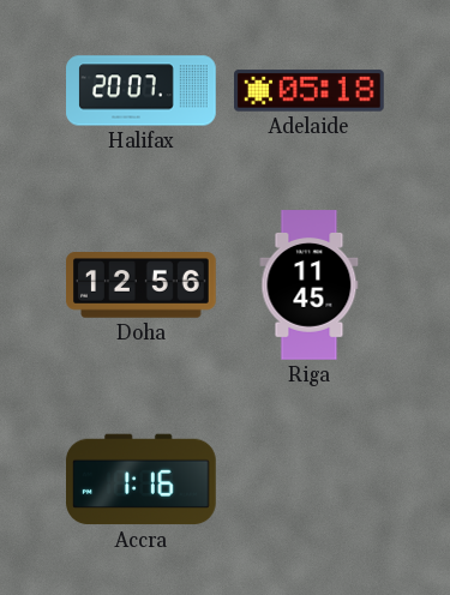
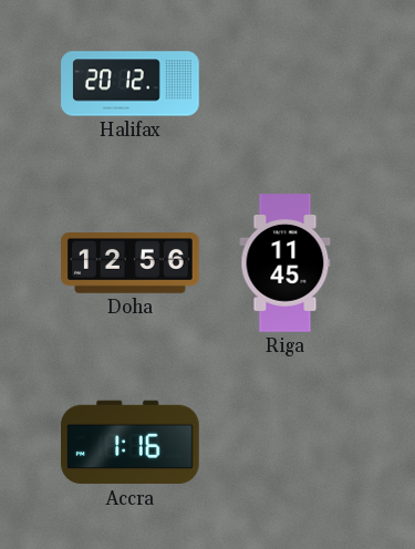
Halifax: 20:07 -> 20:12 (131, 84)
Adelaide: 05:18 -> none (310, 91)
